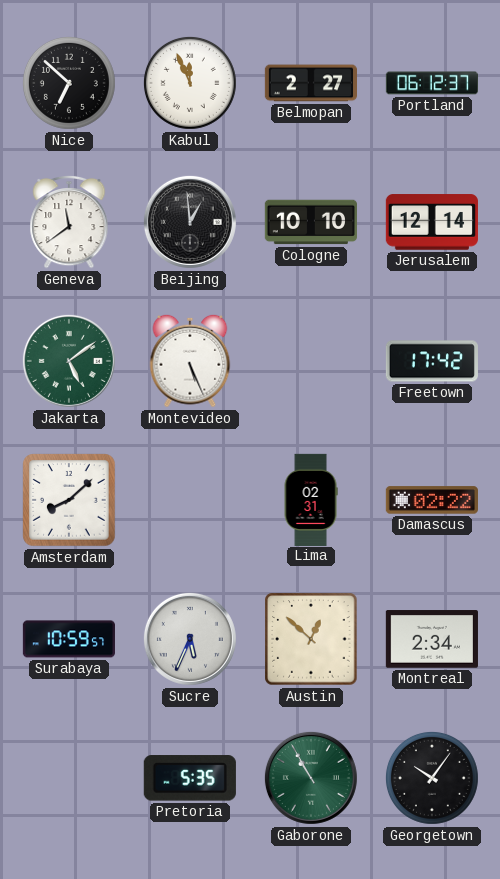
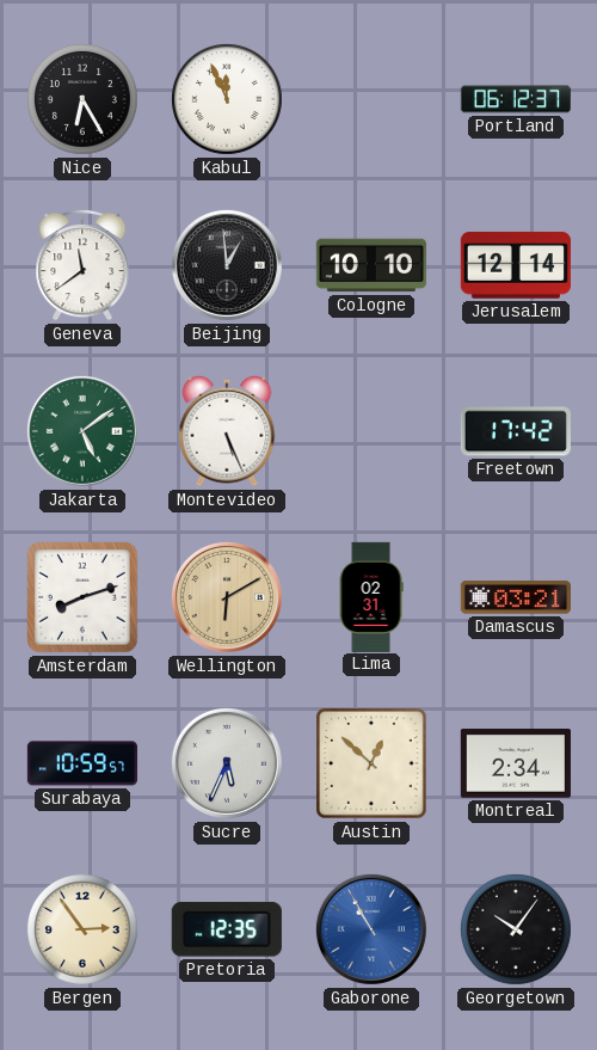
Nice: 6:52 -> 6:25 (82, 99)
Belmopan: 2:27 -> none (310, 83)
Amsterdam: 8:08 -> 8:12 (82, 597)
Wellington: none -> 6:10 (227, 597)
Damascus: 02:22 -> 03:21 (516, 597)
Bergen: none -> 2:54 (82, 929)
Pretoria: 5:35 -> 12:35 (227, 929)
Gaborone dial: green -> blue (371, 929)
